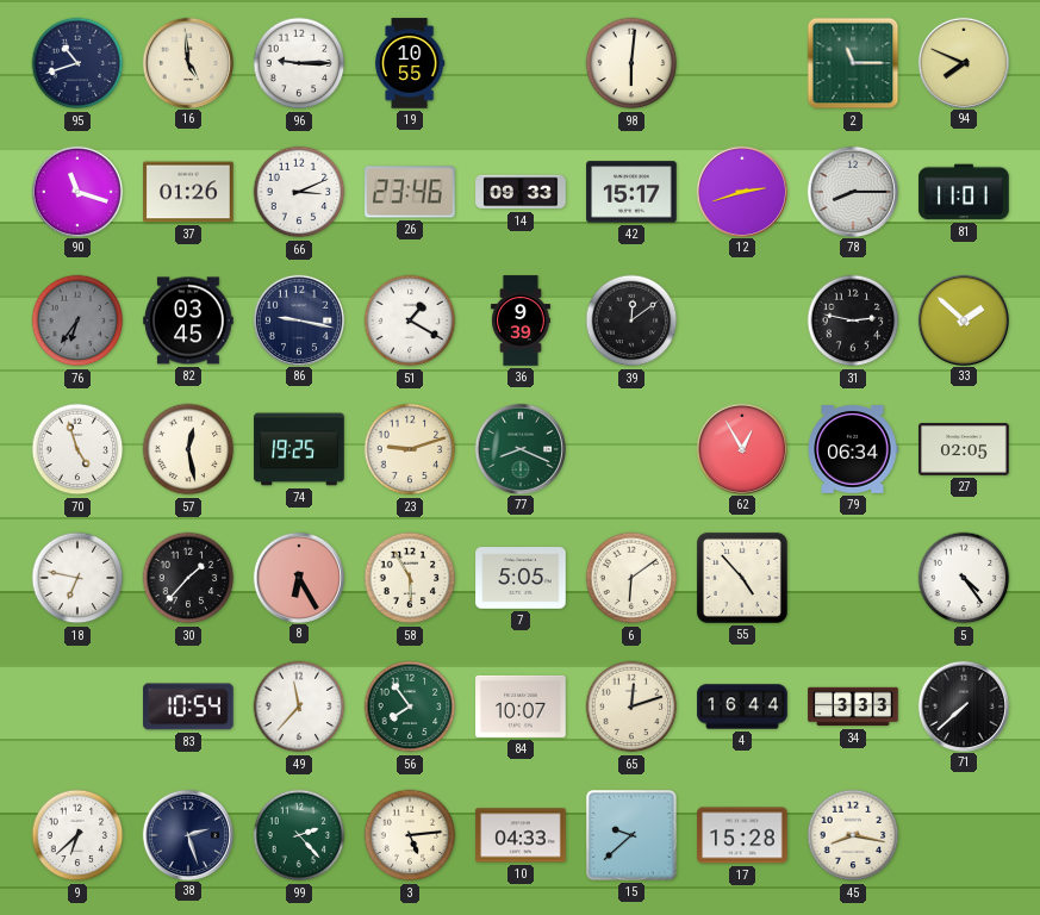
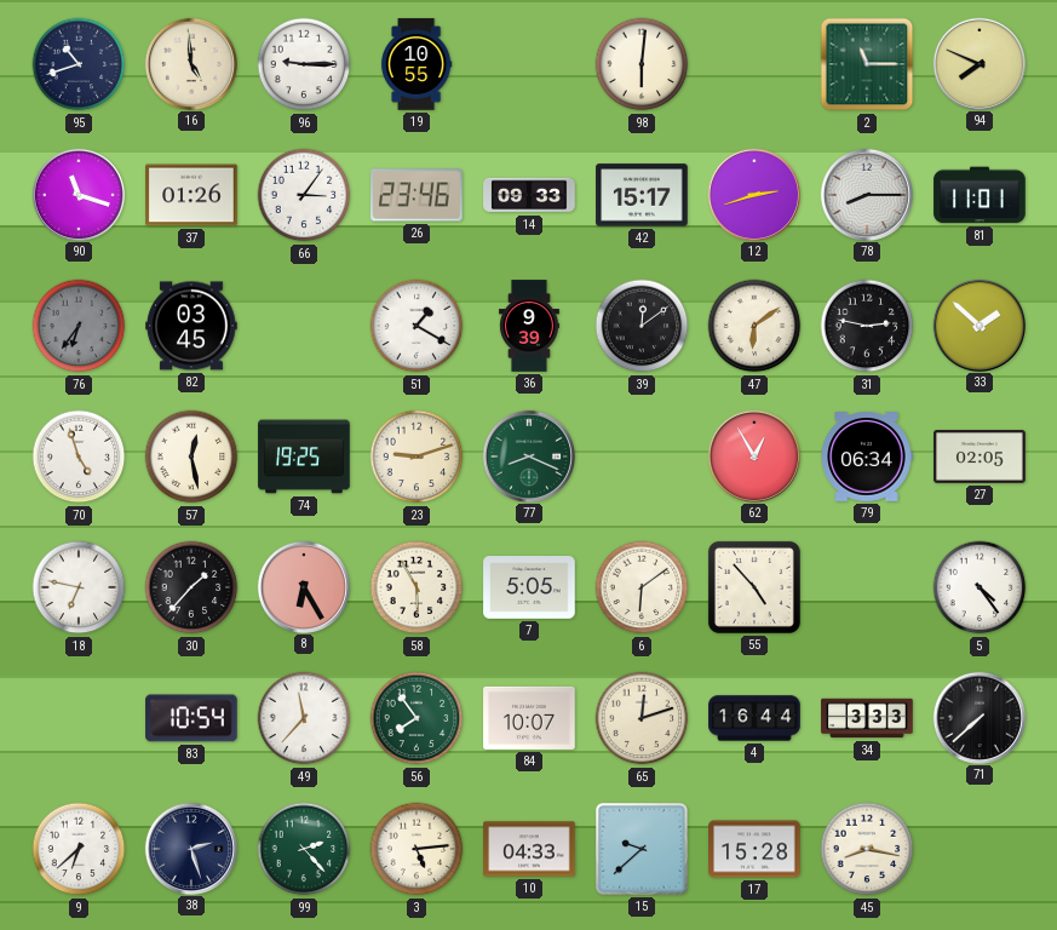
66: 3:11 -> 3:06 (304, 195)
86: 9:17 -> none (298, 319)
47: none -> 6:09 (754, 326)
